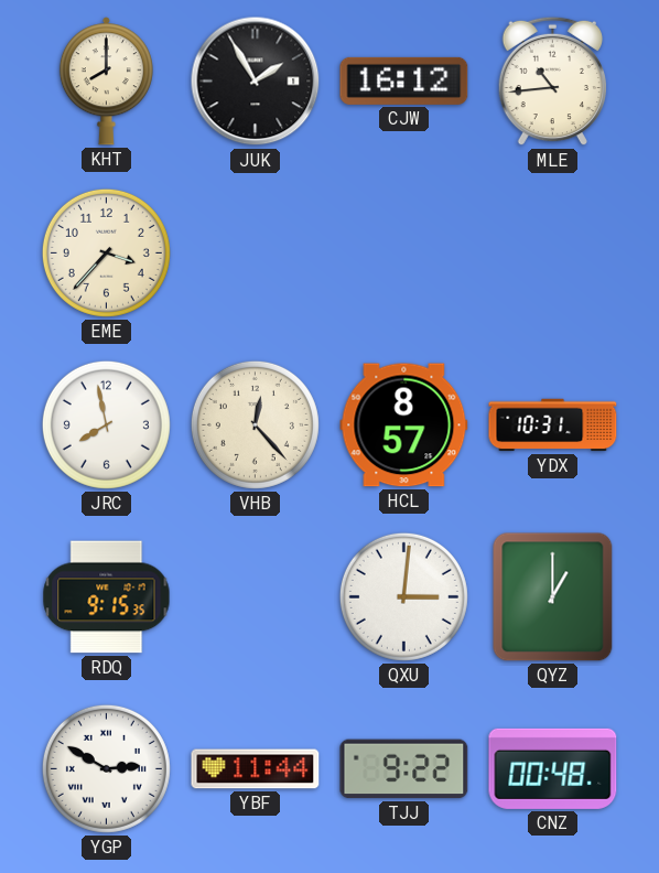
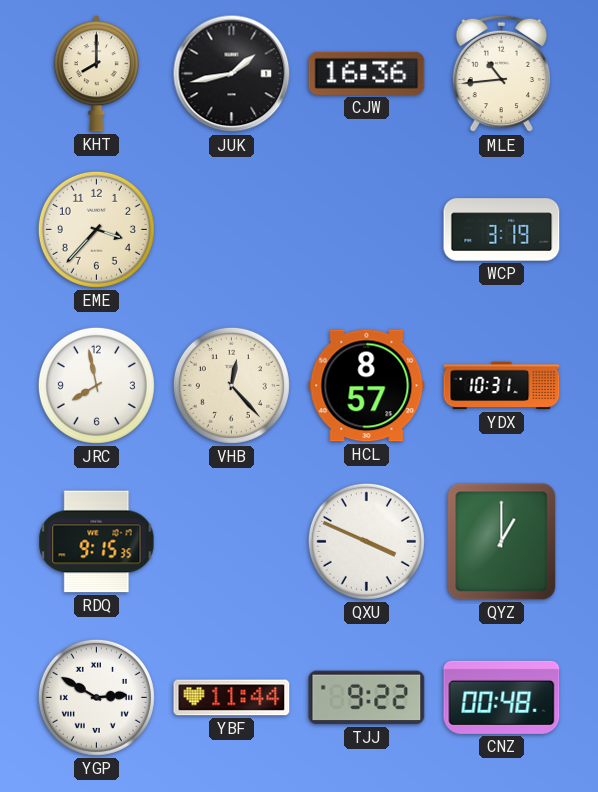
JUK: 1:55 -> 1:43 (232, 74)
CJW: 16:12 -> 16:36 (367, 73)
WCP: none -> 3:19 (502, 230)
QXU: 3:01 -> 3:49 (366, 541)
